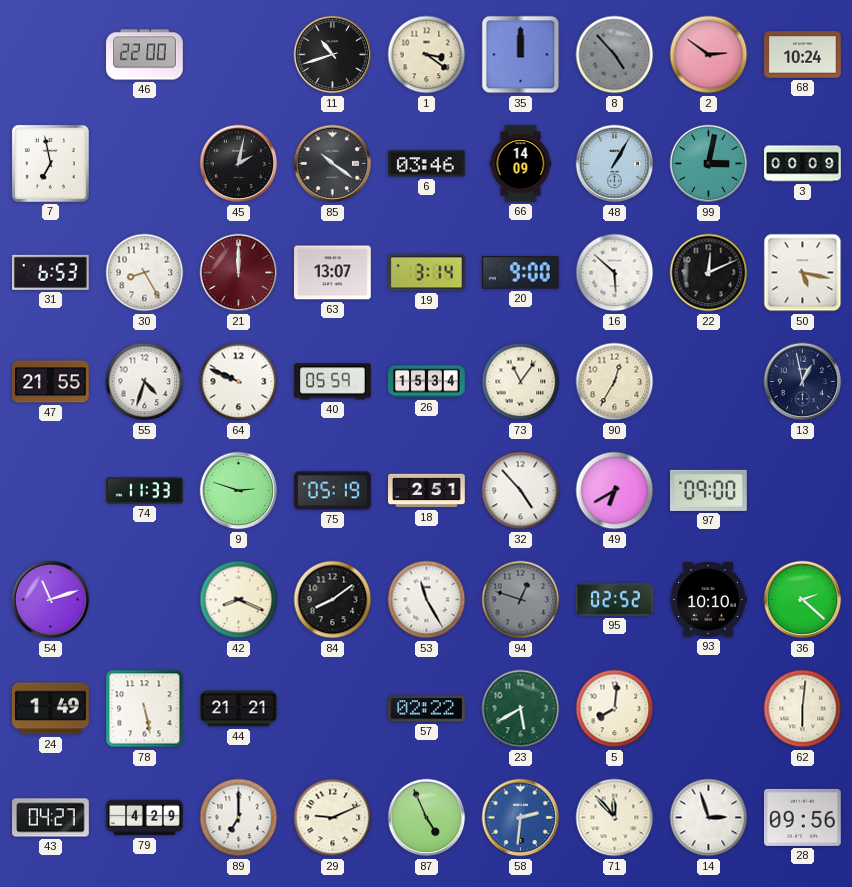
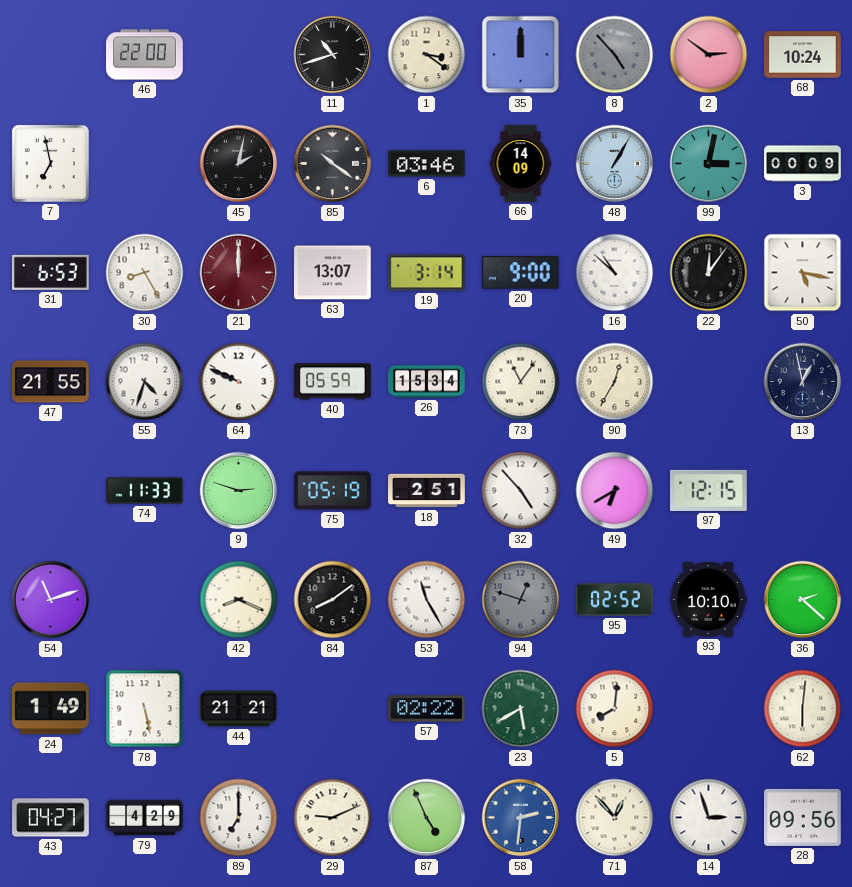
16: 5:52 -> 10:52 (615, 273)
22: 12:11 -> 12:06 (709, 273)
97: 09:00 -> 12:15 (709, 490)
71: 11:53 -> 12:53 (615, 818)
